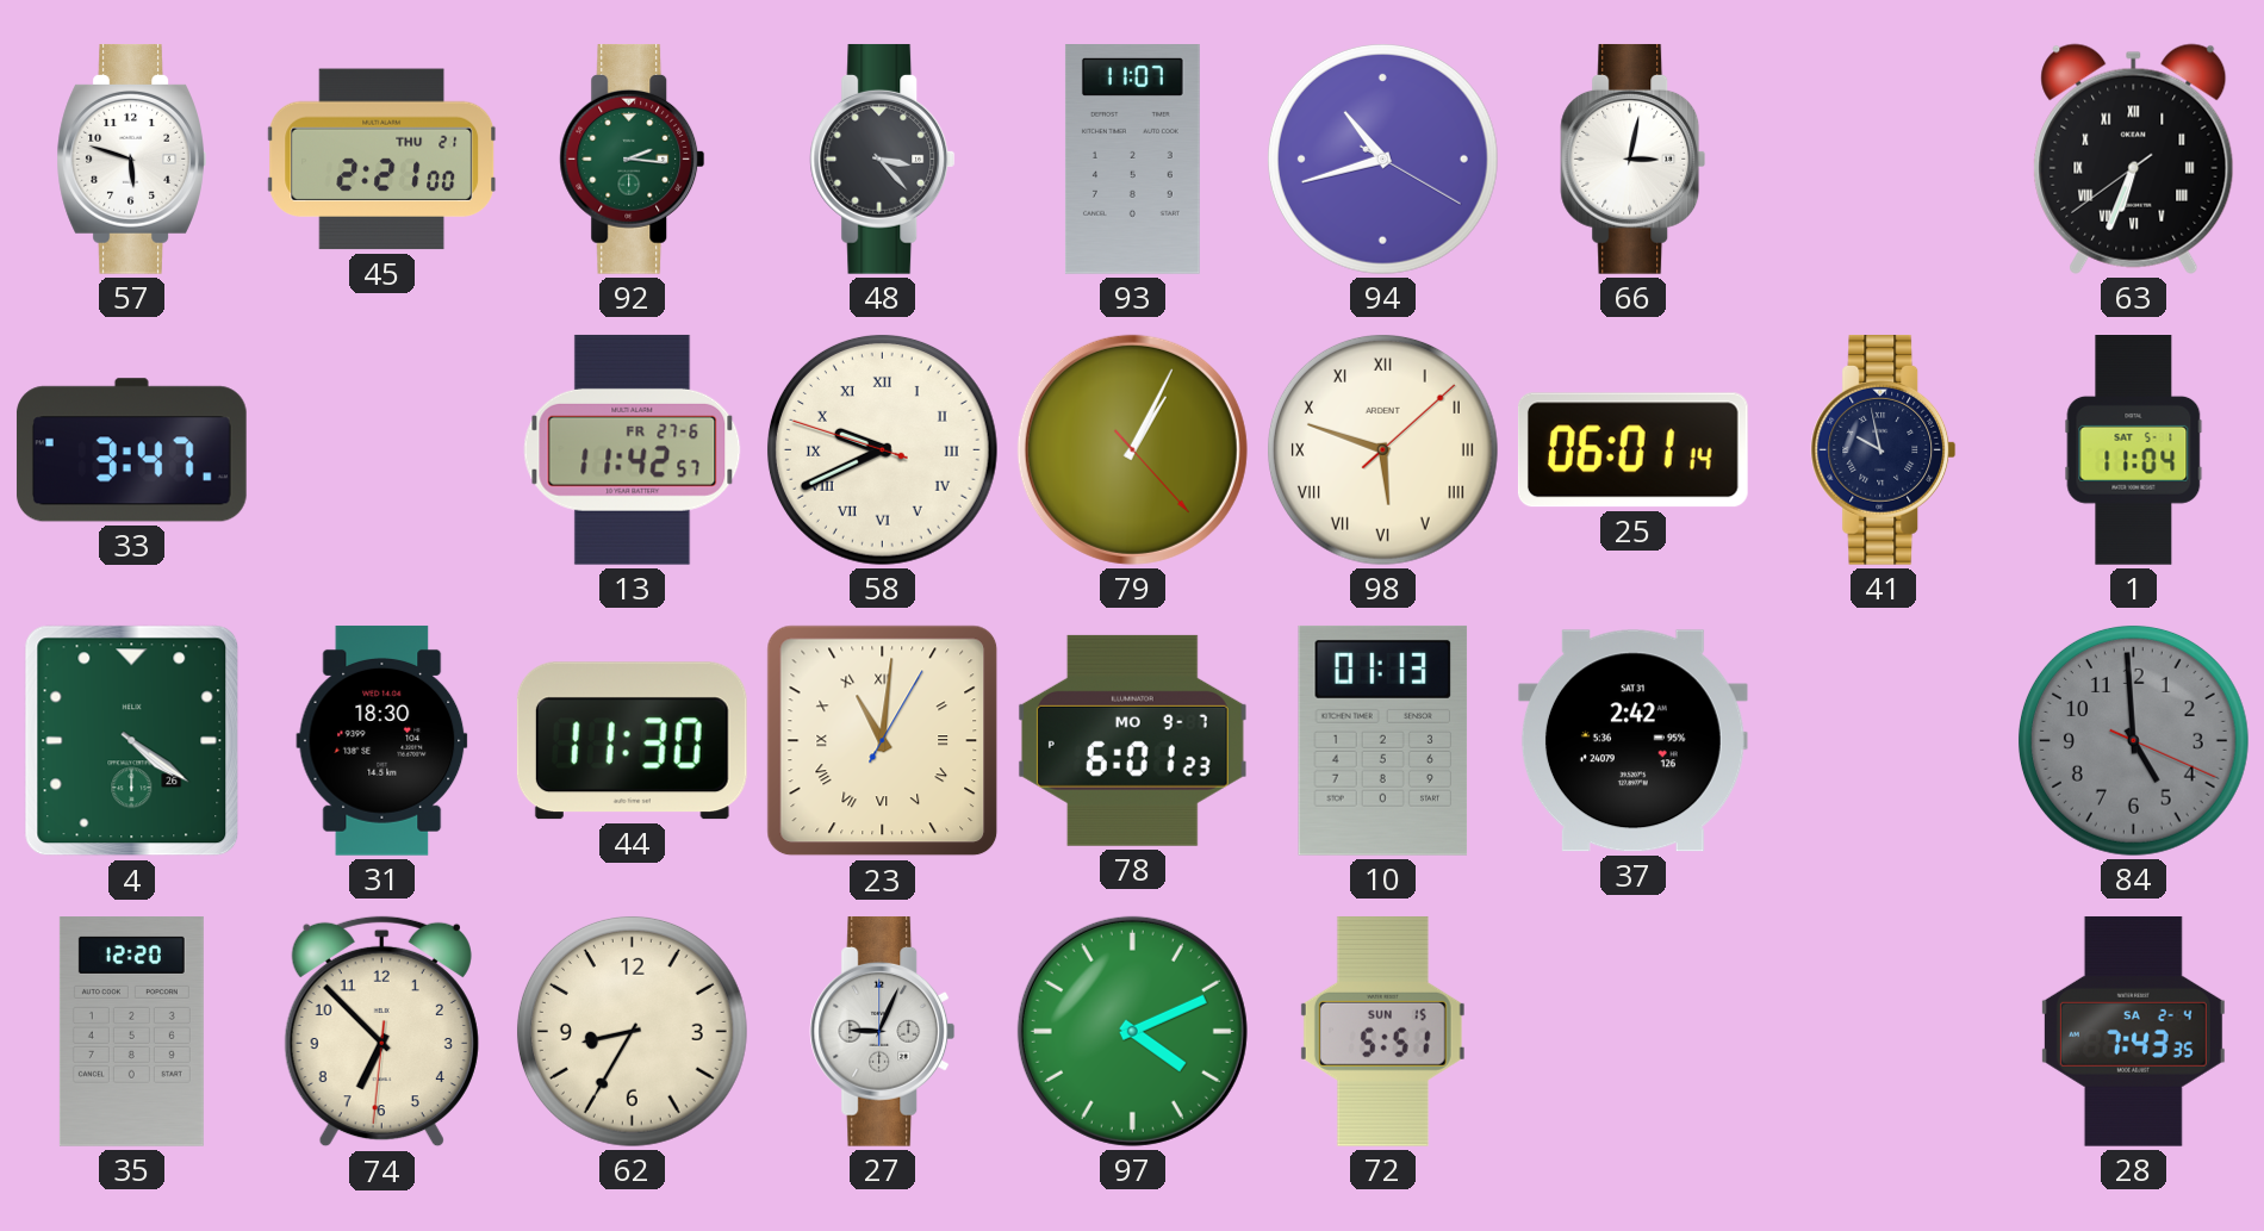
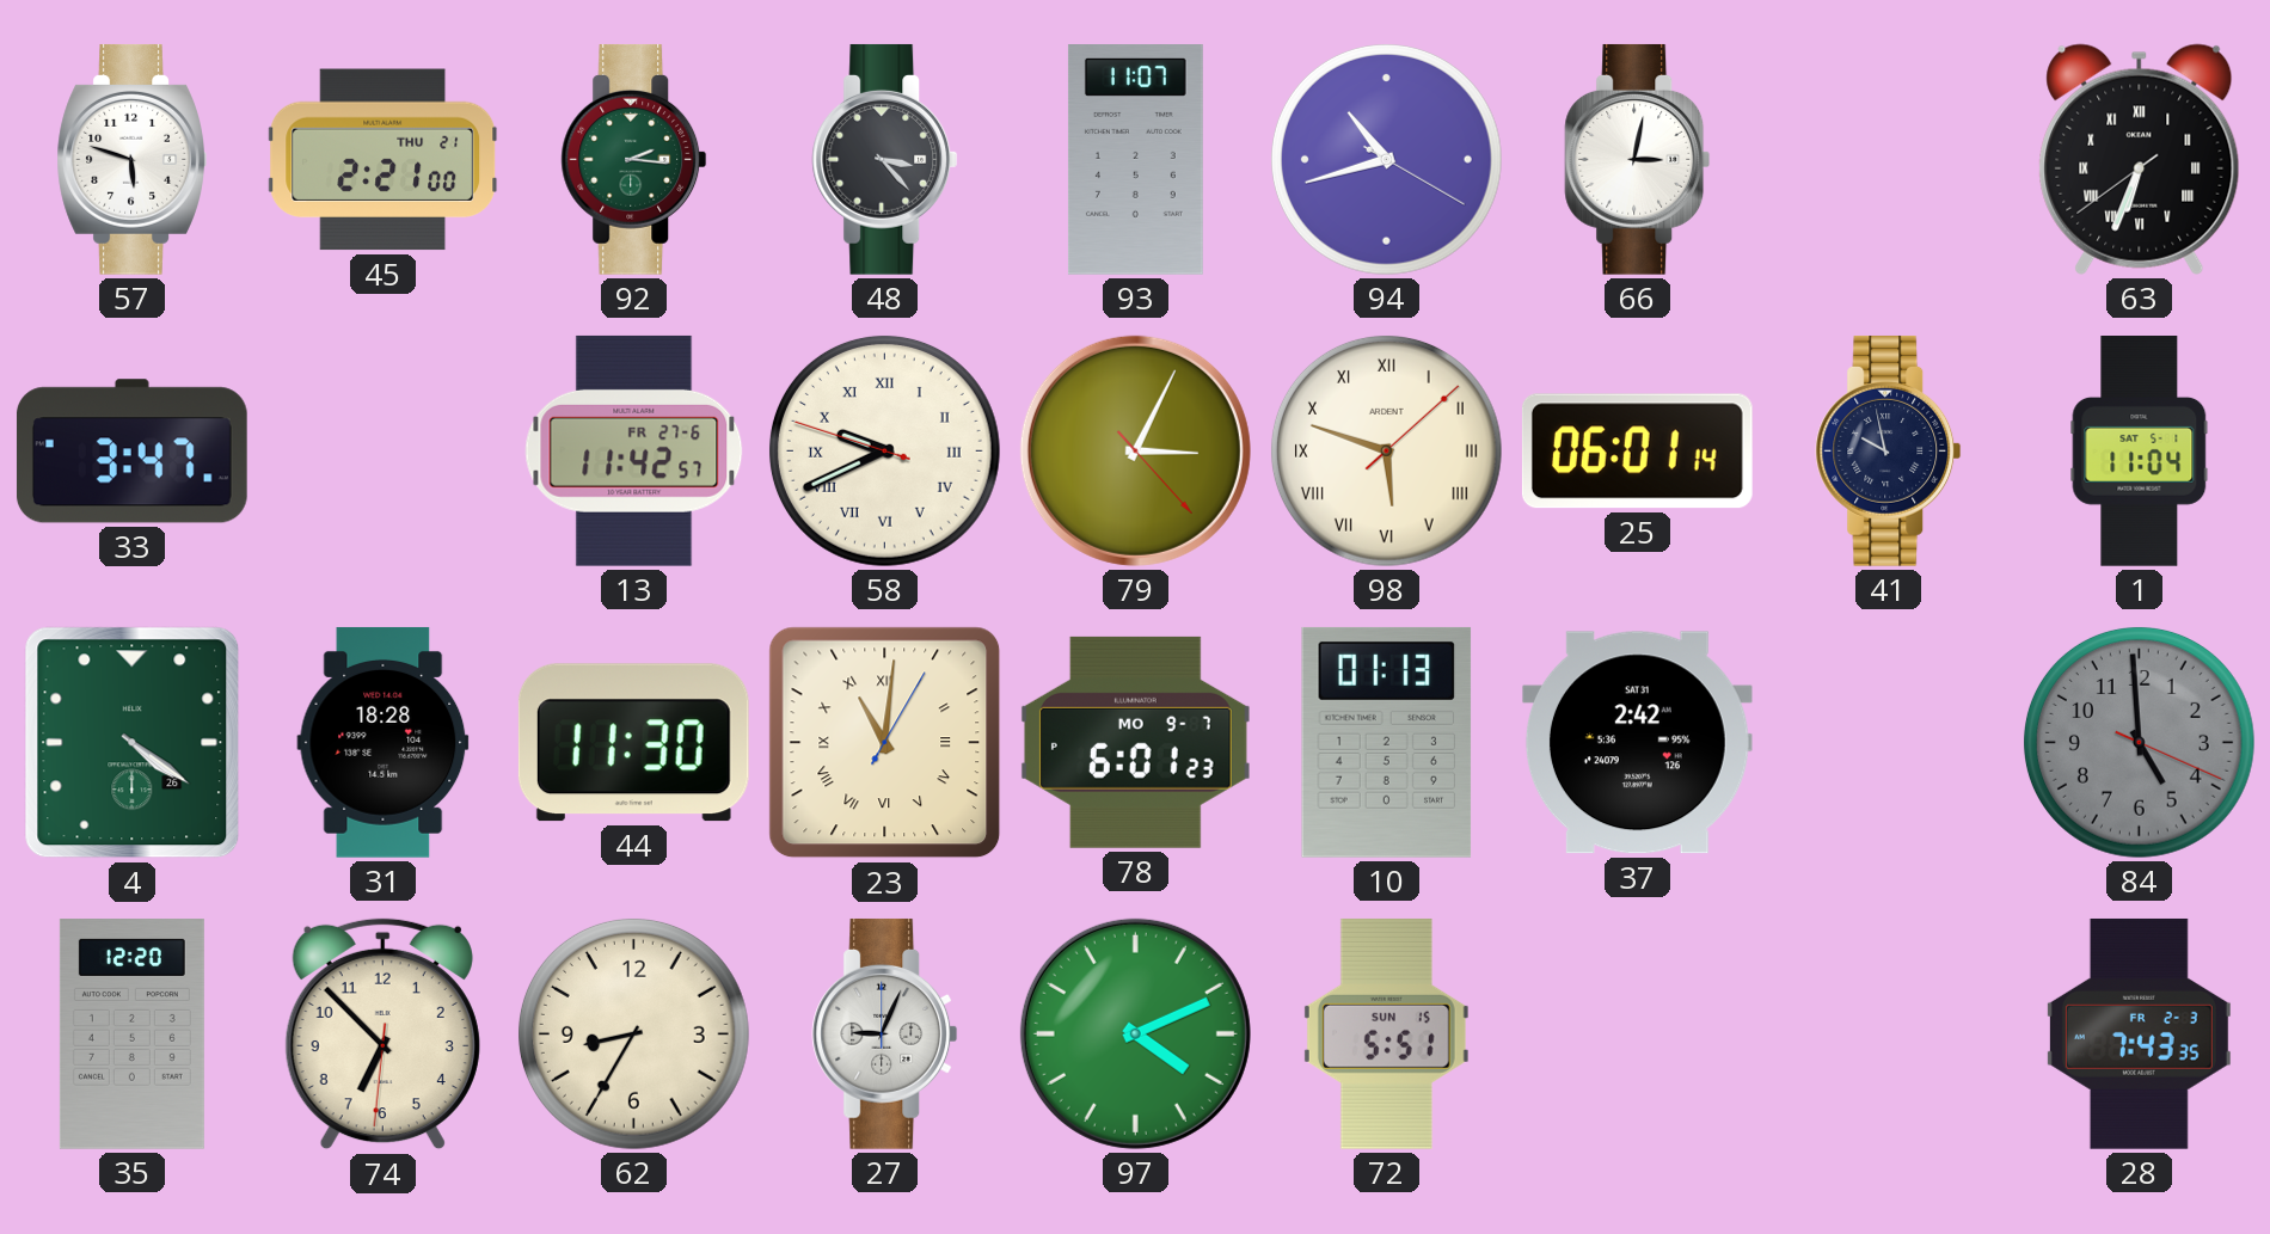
79: 1:04 -> 3:04 (1135, 450)
31: 18:30 -> 18:28 (384, 743)
28 date: SA 2-4 -> FR 2-3 (2139, 1033)
